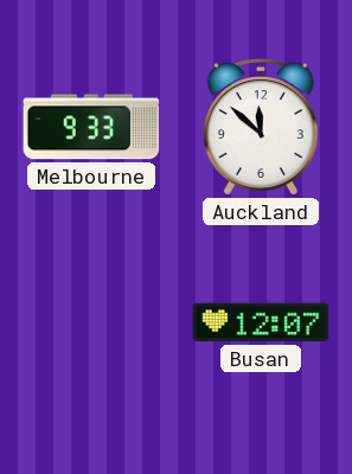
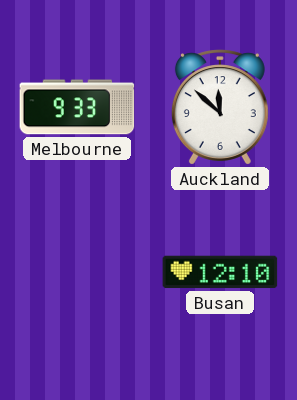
Busan: 12:07 -> 12:10 (220, 272)
